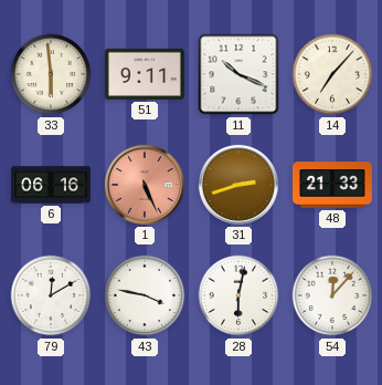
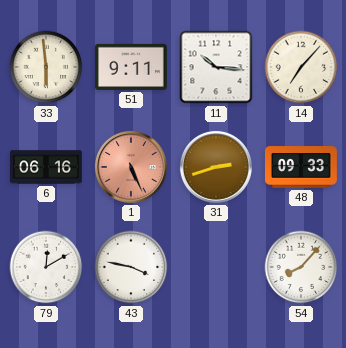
11: 10:19 -> 10:16 (216, 67)
48: 21:33 -> 09:33 (301, 167)
28: 6:02 -> none (238, 295)
54: 12:07 -> 8:07 (301, 267)
